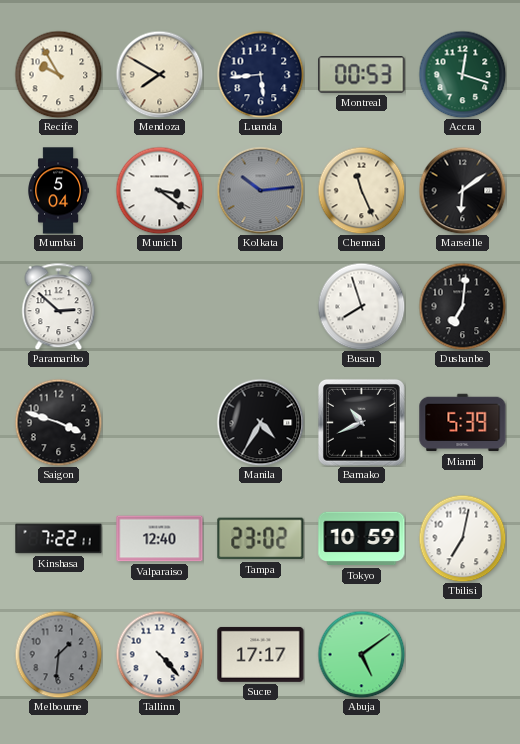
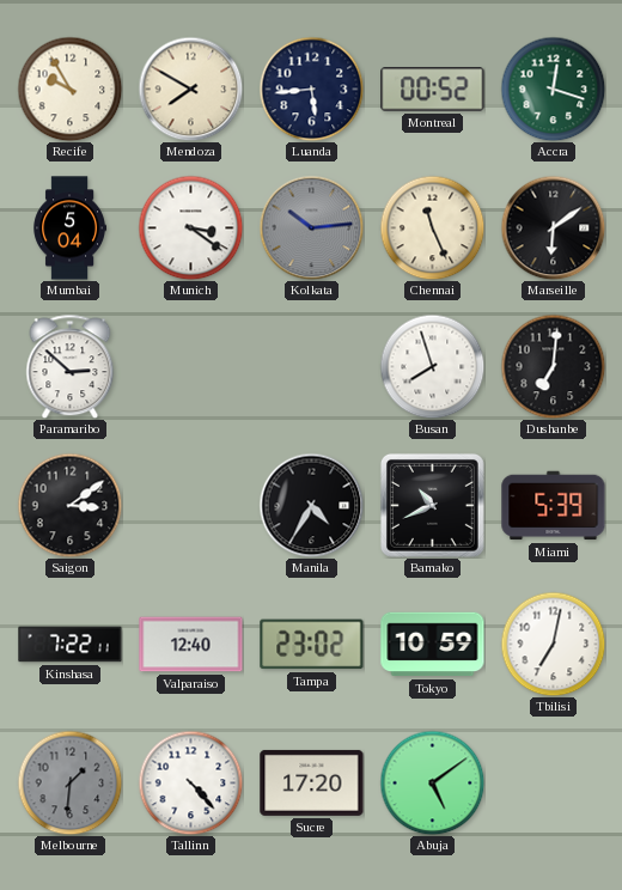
Montreal: 00:53 -> 00:52 (433, 90)
Saigon: 3:48 -> 3:09 (69, 505)
Sucre: 17:17 -> 17:20 (312, 782)
